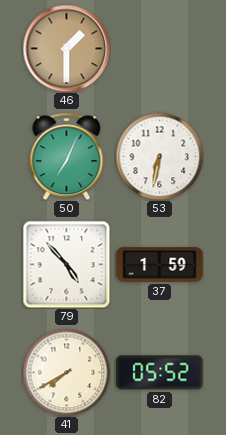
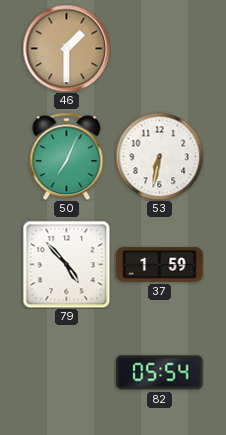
41: 7:40 -> none (66, 372)
82: 05:52 -> 05:54 (160, 373)
